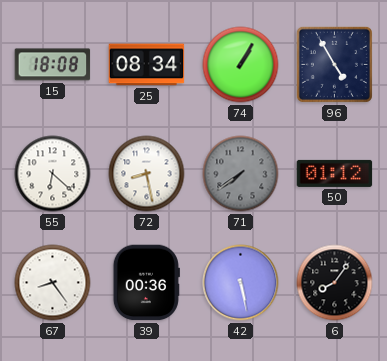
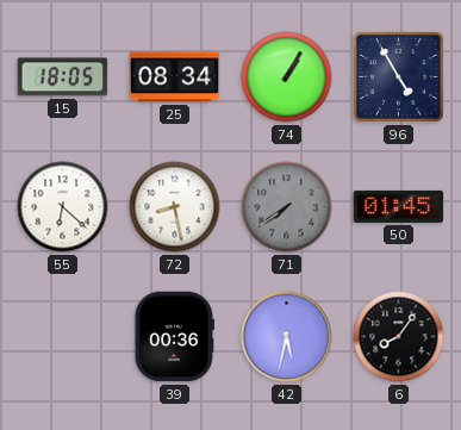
15: 18:08 -> 18:05 (63, 77)
50: 01:12 -> 01:45 (399, 206)
67: 8:24 -> none (53, 283)
42: 5:28 -> 5:32 (287, 337)
